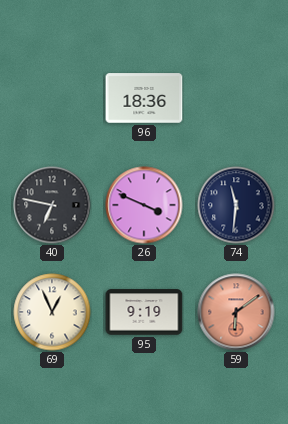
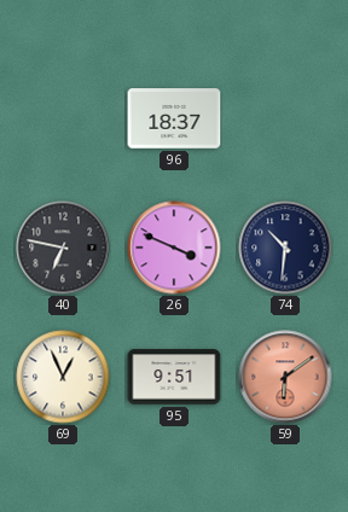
96: 18:36 -> 18:37 (174, 118)
74: 11:31 -> 10:31 (285, 248)
95: 9:19 -> 9:51 (174, 377)
